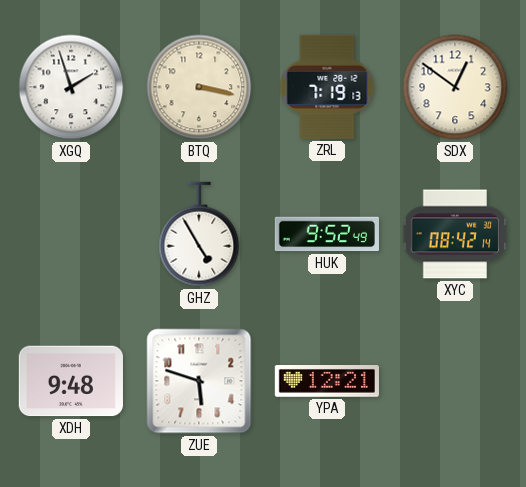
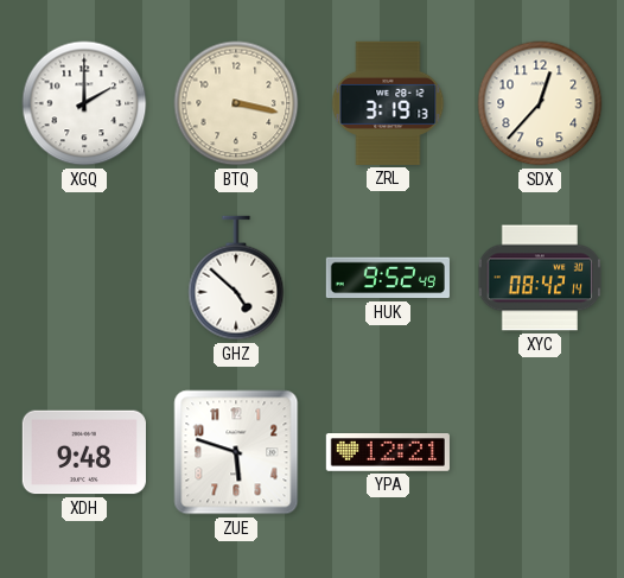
XGQ: 1:57 -> 2:00 (84, 103)
ZRL: 7:19 -> 3:19 (388, 103)
SDX: 12:51 -> 12:37 (540, 103)
GHZ: 4:55 -> 4:52 (236, 278)
